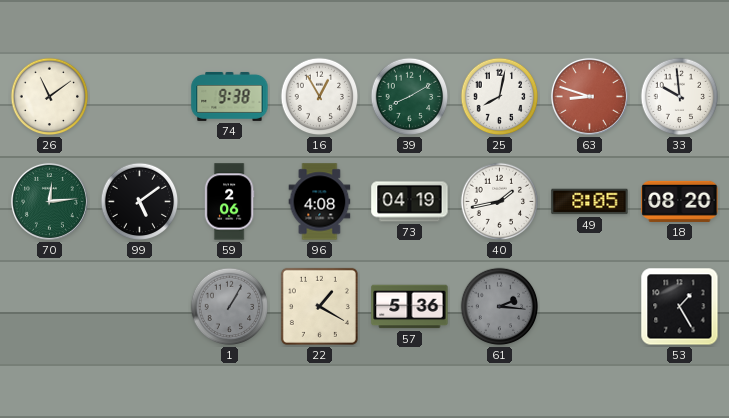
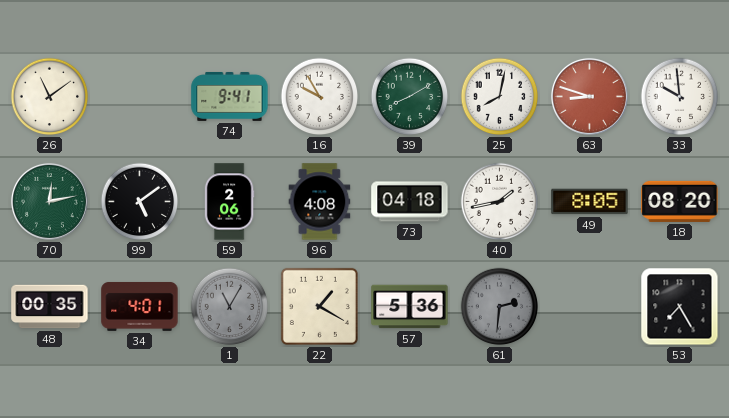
74: 9:38 -> 9:41 (230, 96)
16: 12:55 -> 9:55 (320, 97)
70: 12:14 -> 12:13 (49, 201)
73: 04:19 -> 04:18 (410, 202)
48: none -> 00:35 (50, 307)
34: none -> 4:01 (140, 306)
1: 1:05 -> 11:05 (230, 307)
61: 2:16 -> 2:31 (500, 307)
53: 1:25 -> 7:25 (680, 307)
